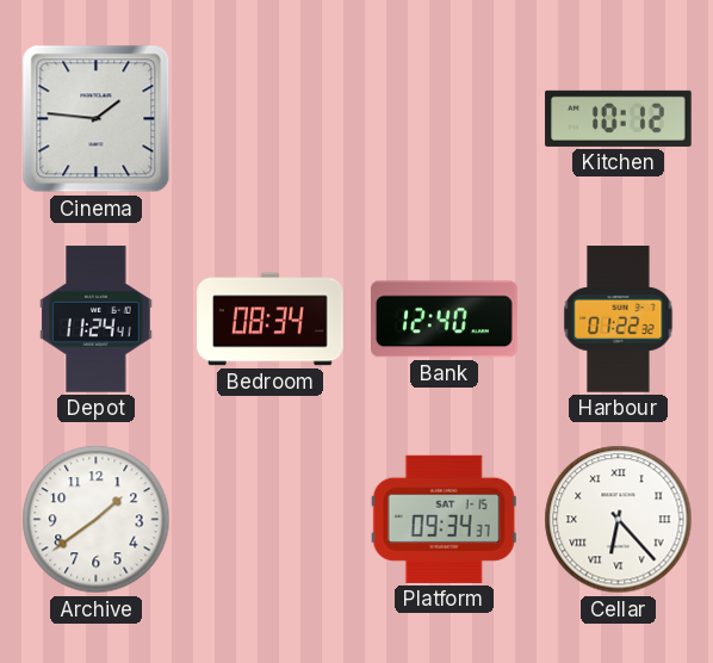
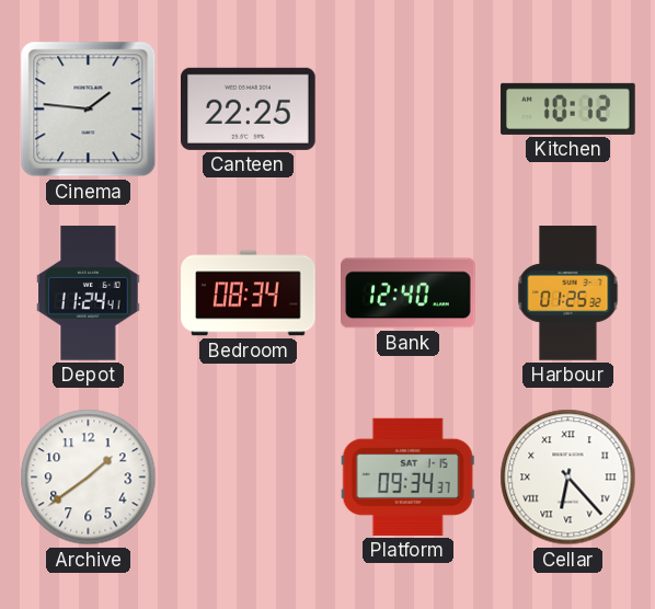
Canteen: none -> 22:25 (249, 108)
Harbour: 01:22 -> 01:25 (568, 294)
